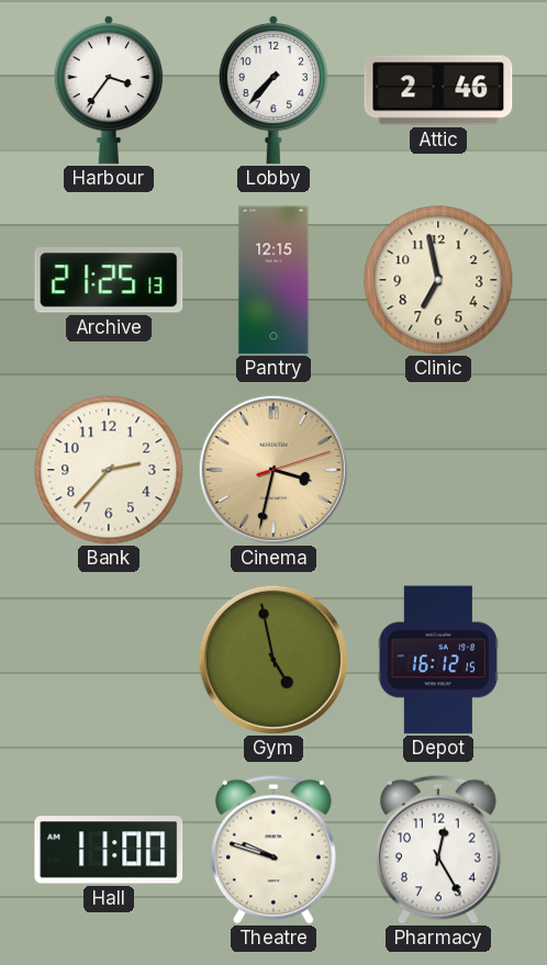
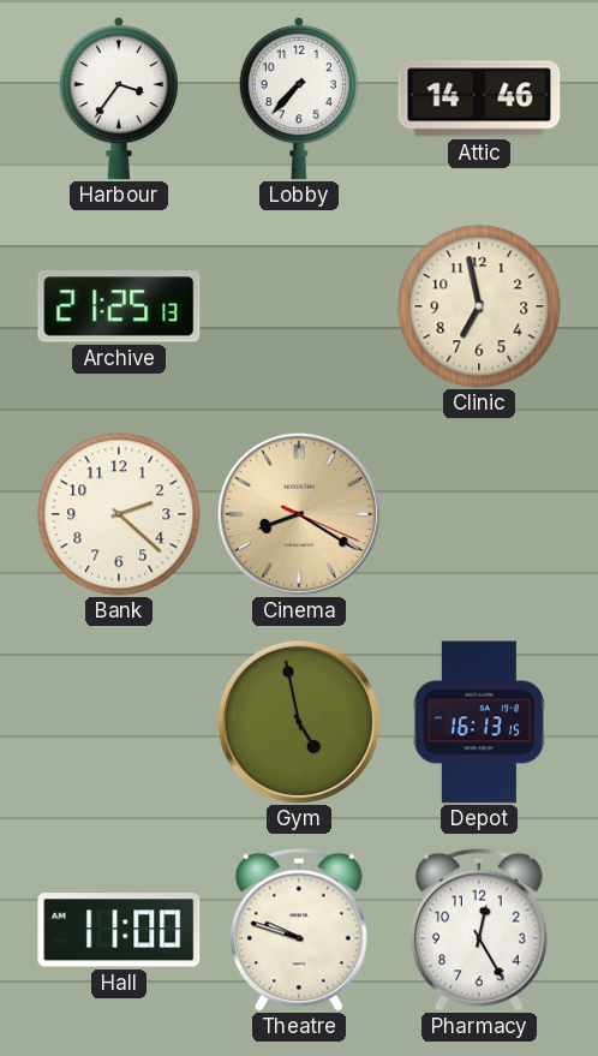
Attic: 2:46 -> 14:46 (479, 99)
Pantry: 12:15 -> none (273, 280)
Bank: 2:37 -> 2:22 (119, 514)
Cinema: 3:32 -> 8:20 (299, 514)
Depot: 16:12 -> 16:13 (478, 722)
